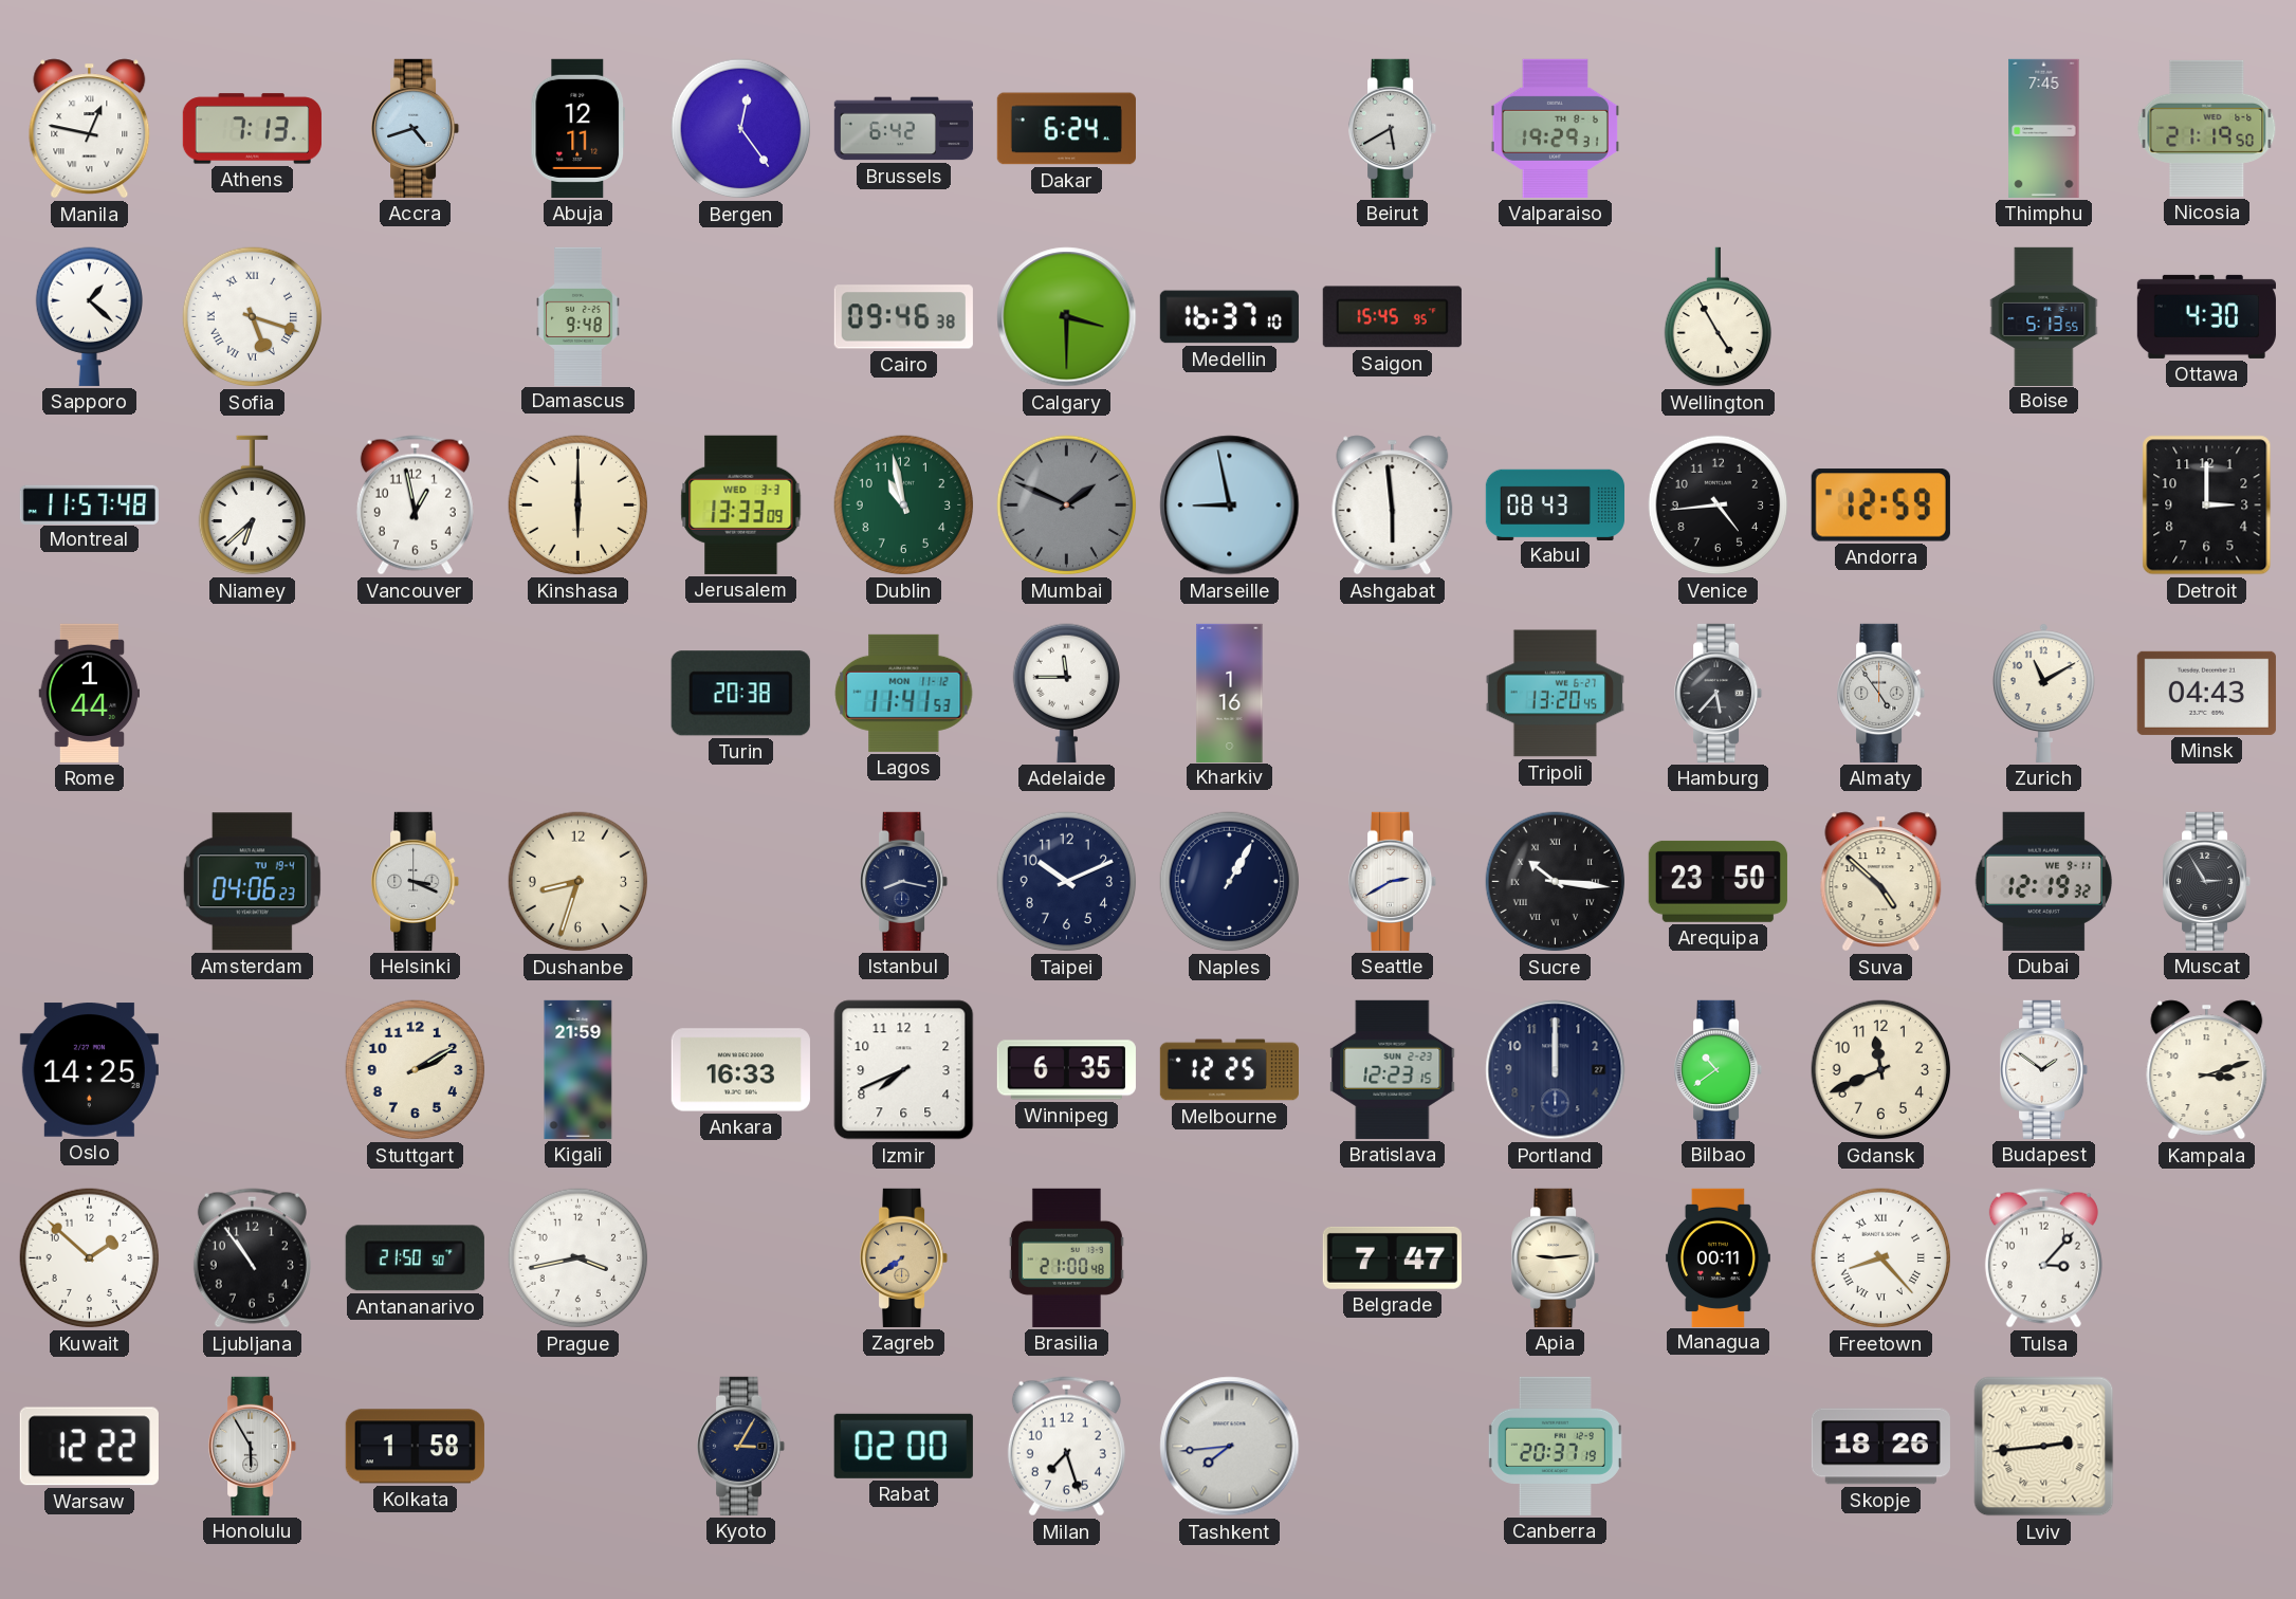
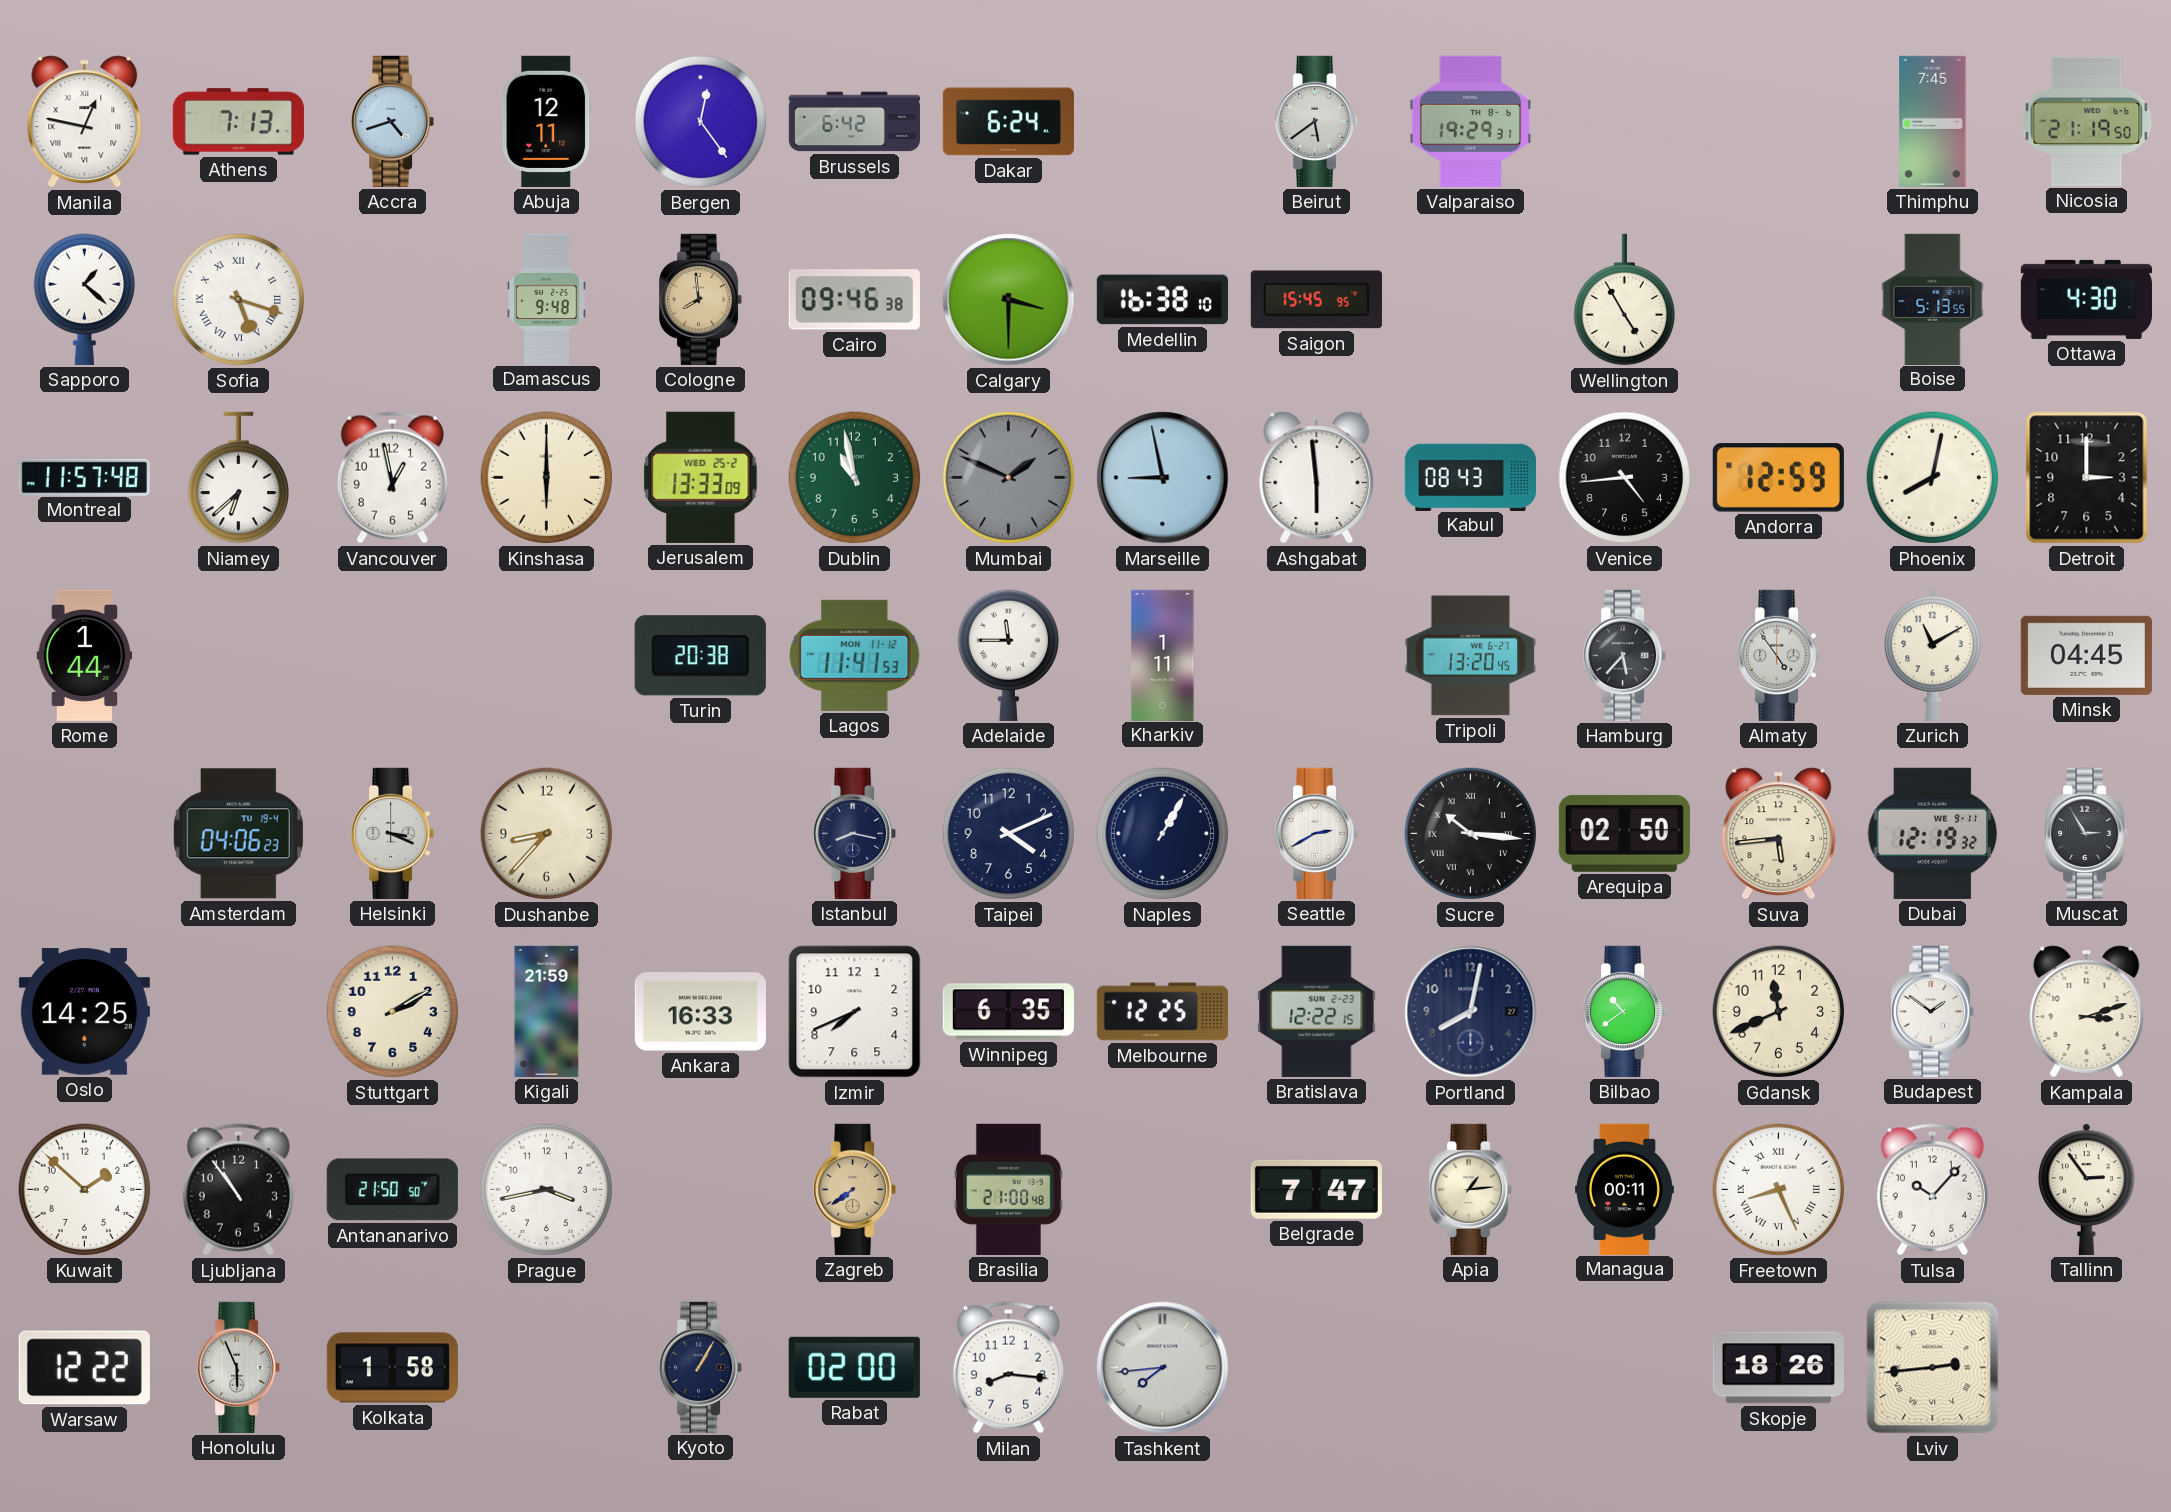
Beirut: 5:40 -> 5:39 (1317, 121)
Cologne: none -> 7:59 (701, 299)
Medellin: 16:37 -> 16:38 (1162, 300)
Jerusalem date: WED 3-3 -> WED 25-2 (701, 477)
Phoenix: none -> 8:02 (1933, 478)
Kharkiv: 1:16 -> 1:11 (1163, 655)
Minsk: 04:43 -> 04:45 (2086, 655)
Dushanbe: 8:33 -> 8:37 (547, 834)
Taipei: 10:11 -> 4:11 (1009, 834)
Arequipa: 23:50 -> 02:50 (1624, 833)
Suva: 4:52 -> 5:44 (1779, 834)
Bratislava: 12:23 -> 12:22 (1317, 1011)
Portland: 12:00 -> 8:02 (1471, 1012)
Apia: 9:14 -> 1:14 (1471, 1189)
Freetown: 8:23 -> 8:26 (1779, 1190)
Tulsa: 3:07 -> 10:07 (1932, 1190)
Tallinn: none -> 2:54 (2086, 1189)
Honolulu: 5:55 -> 5:56 (239, 1367)
Kyoto: 3:05 -> 1:05 (701, 1367)
Milan: 7:27 -> 8:16 (1008, 1368)
Canberra: 20:37 -> none (1555, 1446)
